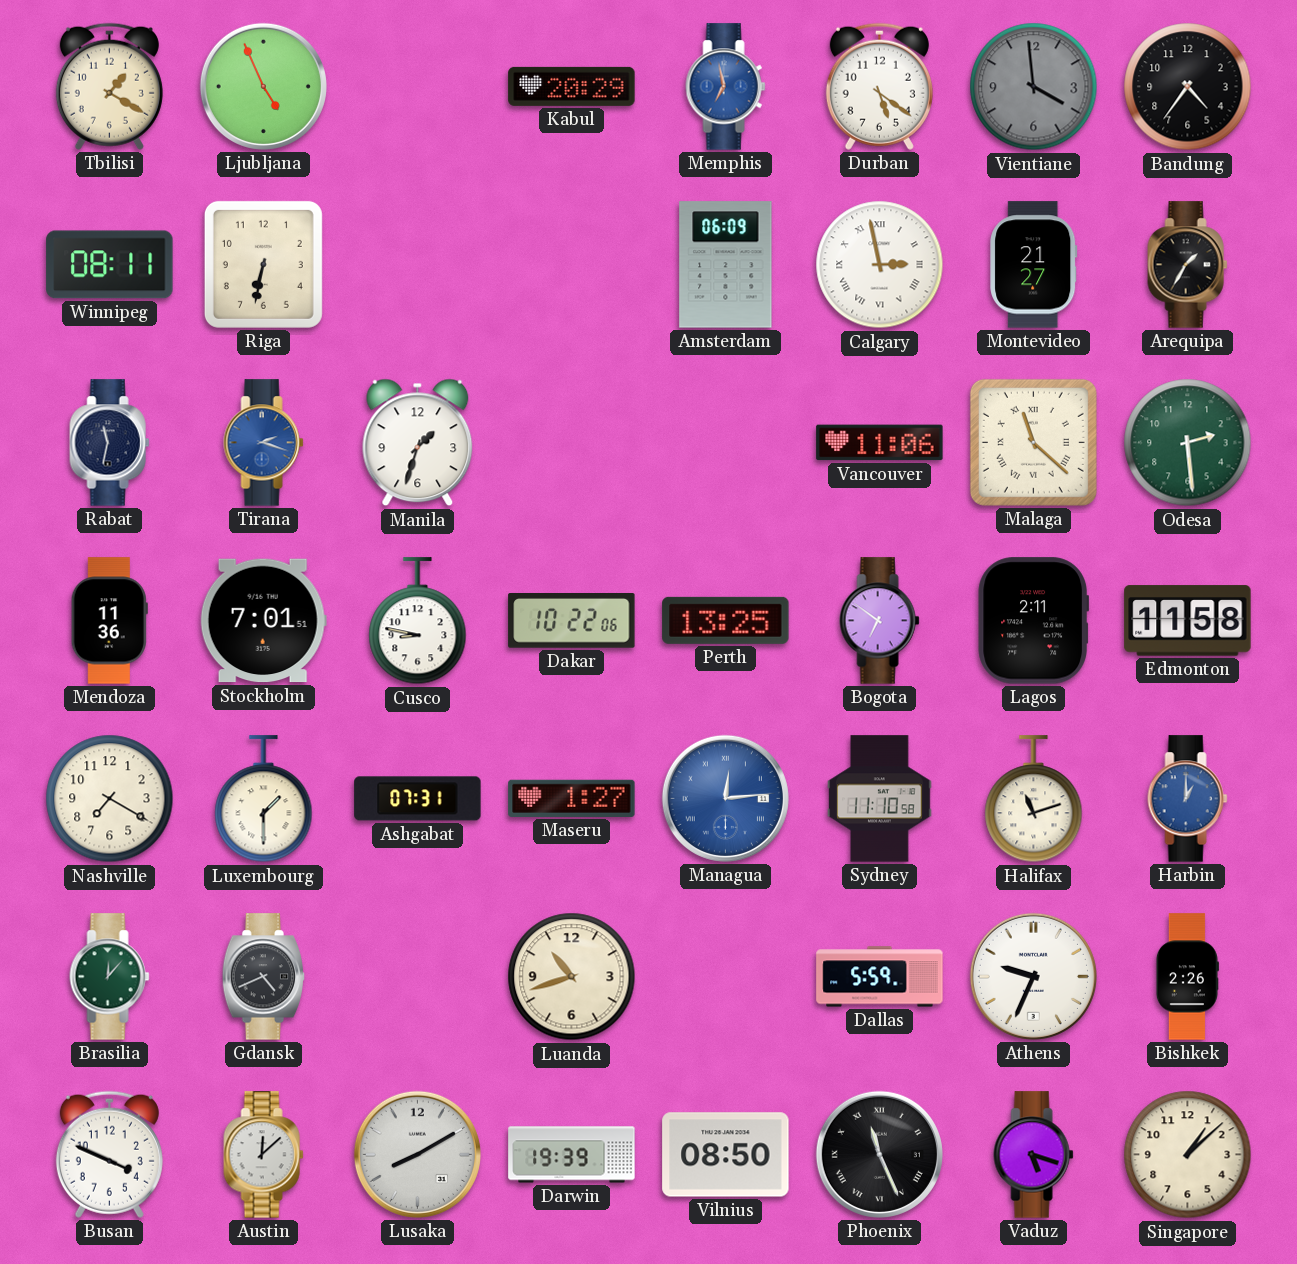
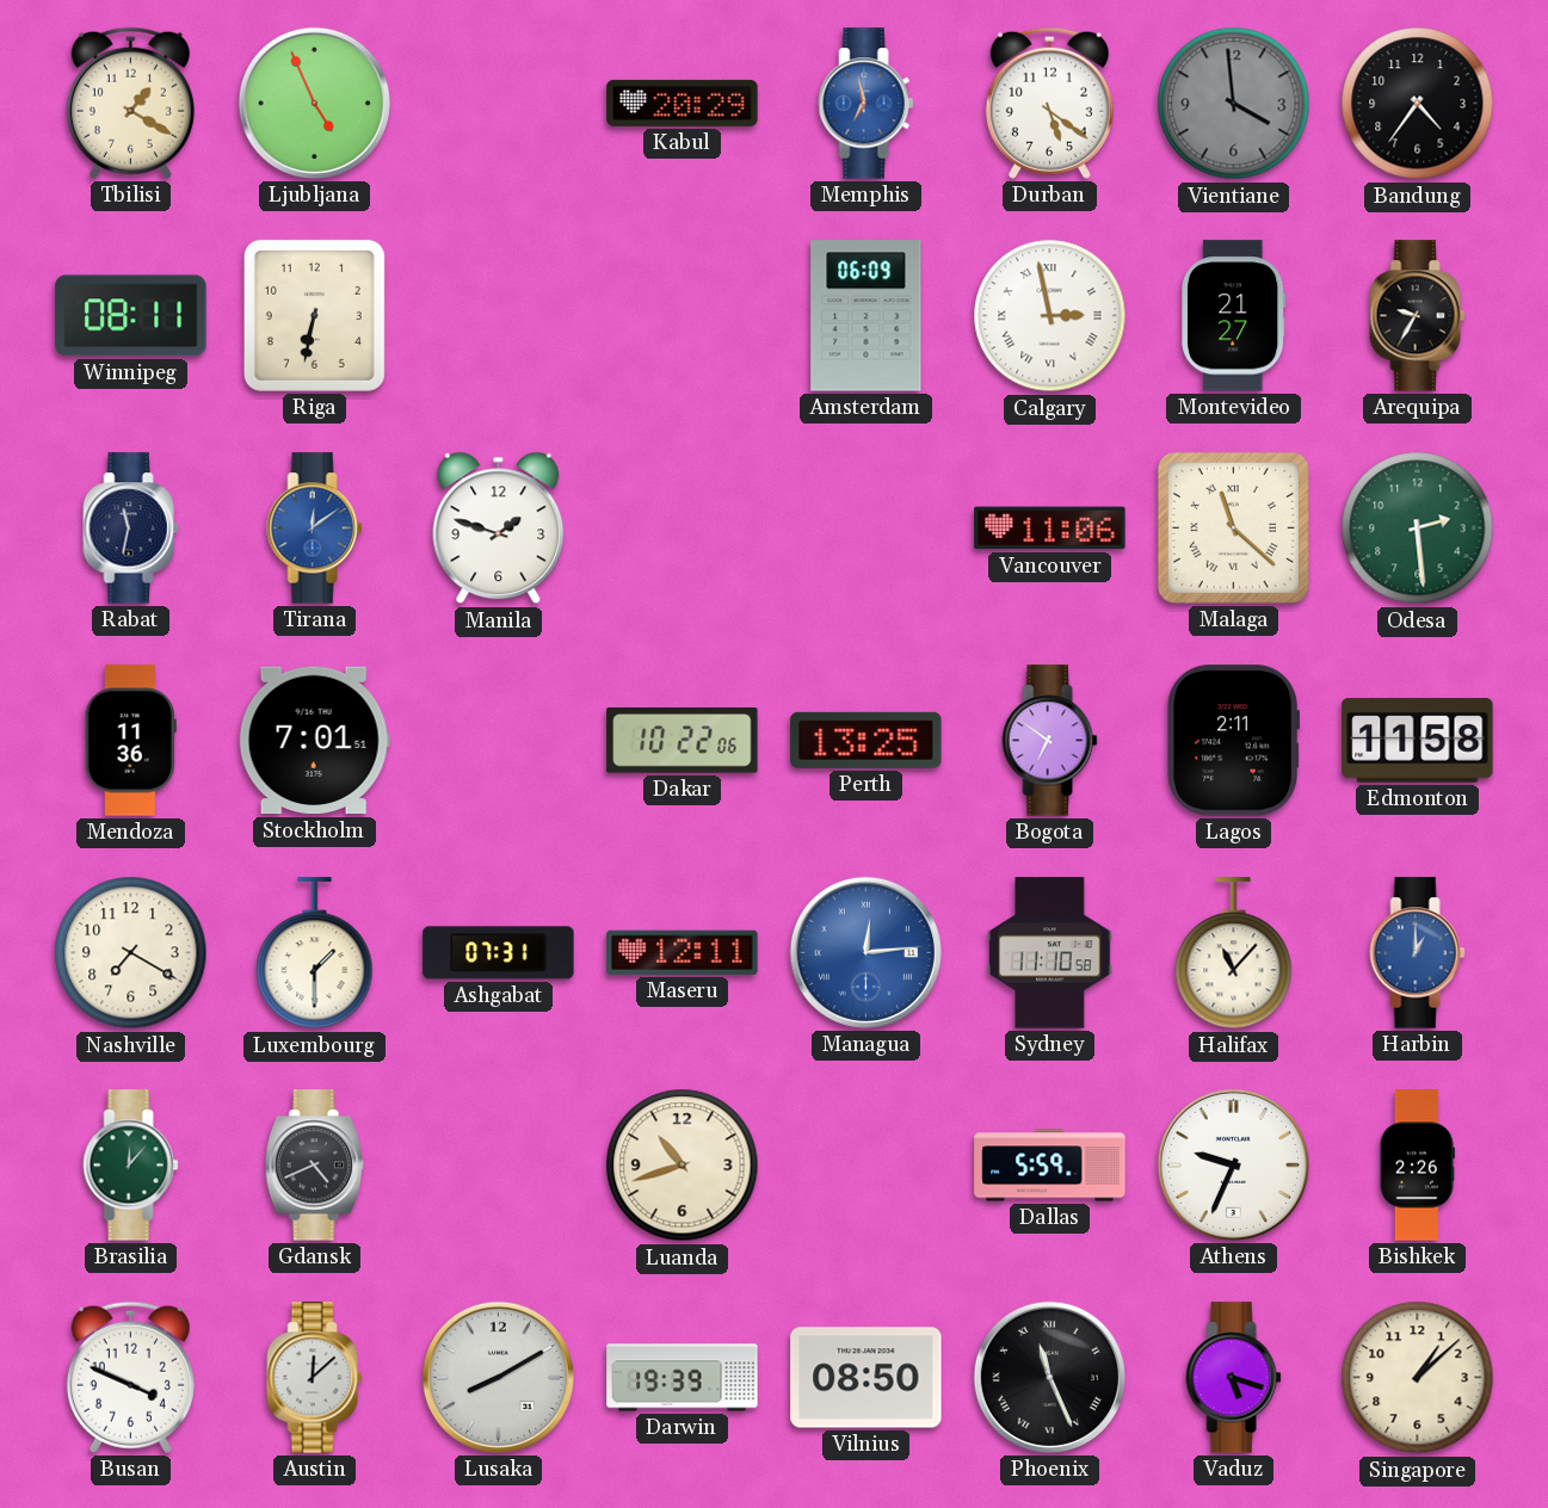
Arequipa: 1:35 -> 9:35 (1418, 316)
Tirana: 2:18 -> 12:09 (315, 529)
Manila: 1:33 -> 1:48 (499, 529)
Cusco: 8:47 -> none (418, 621)
Maseru: 1:27 -> 12:11 (683, 952)
Halifax: 11:12 -> 11:07 (1234, 953)
